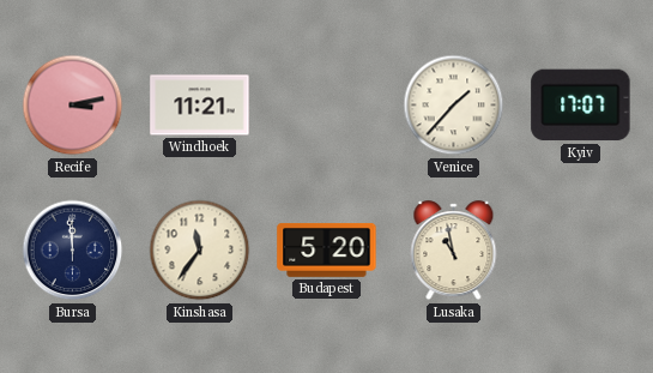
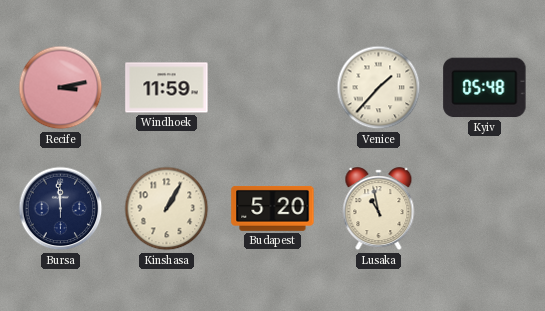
Windhoek: 11:21 -> 11:59 (167, 88)
Kyiv: 17:07 -> 05:48 (485, 88)
Kinshasa: 11:36 -> 1:05 (167, 209)
